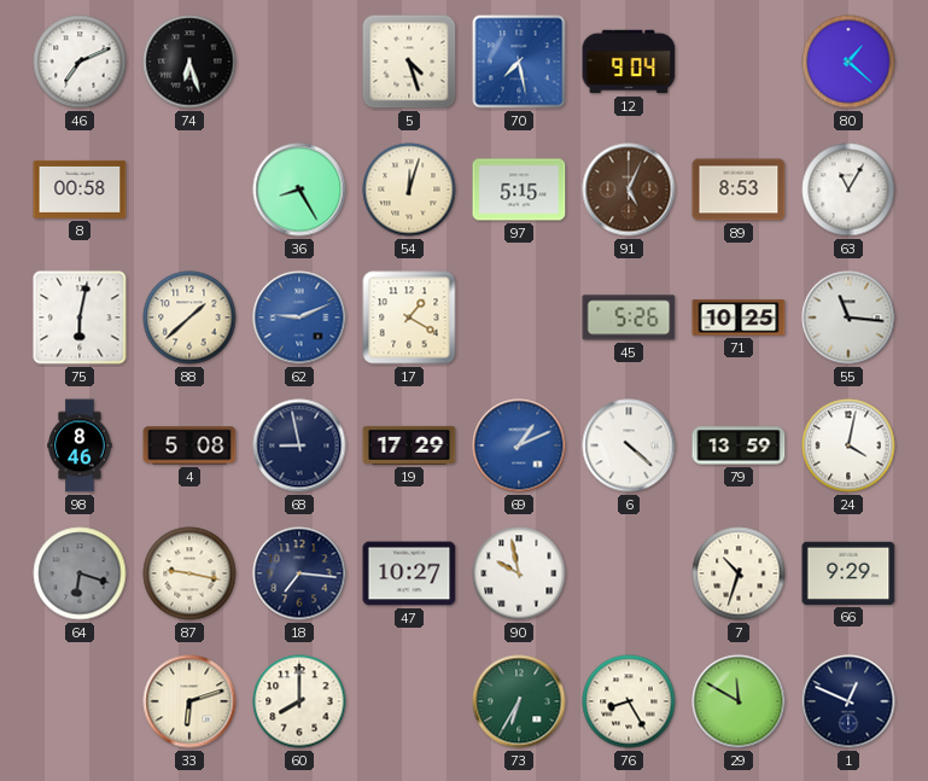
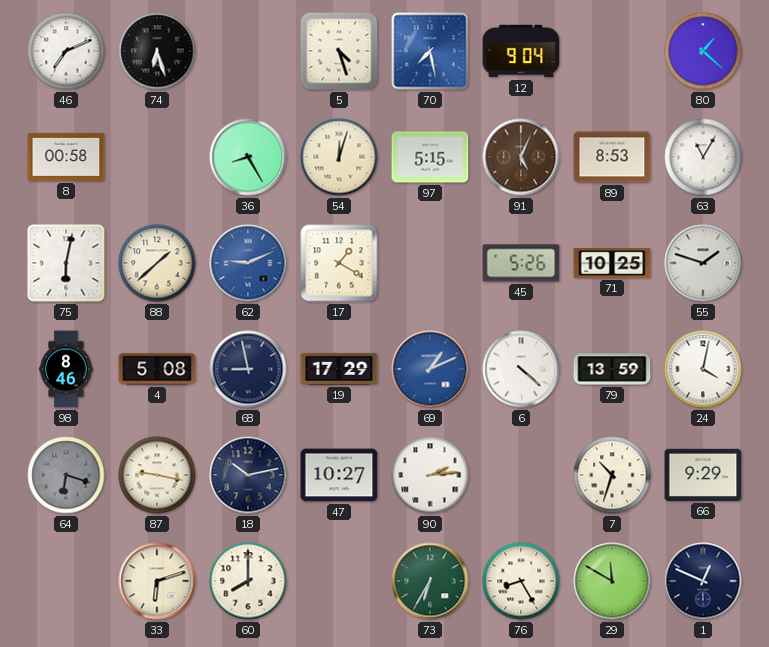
55: 11:16 -> 1:48 (703, 263)
18: 7:16 -> 10:13 (248, 475)
90: 9:58 -> 2:14 (430, 475)
